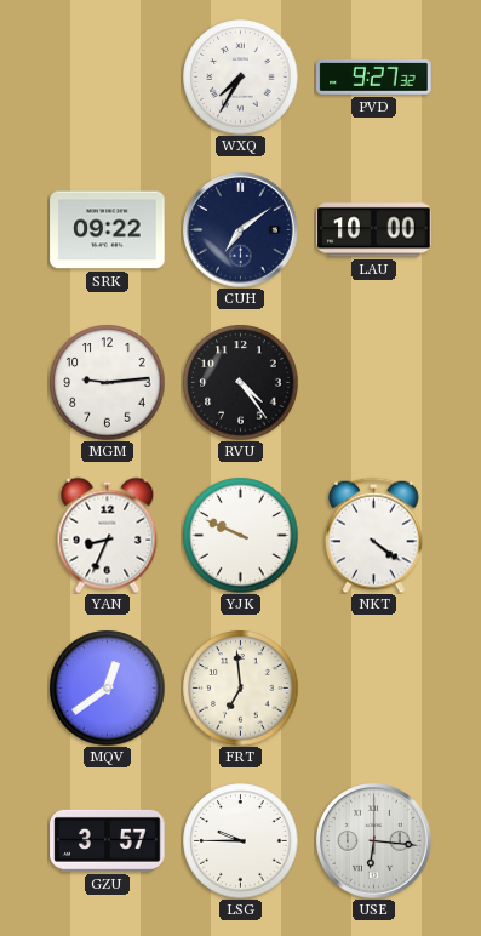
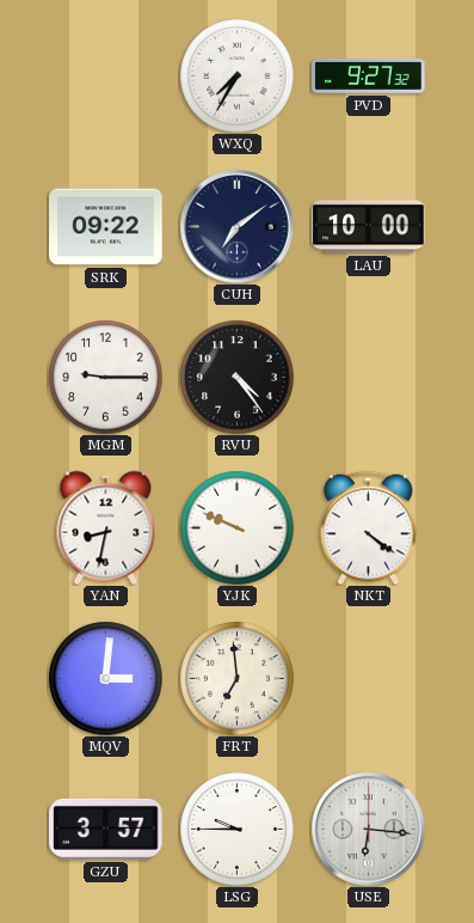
MGM: 9:14 -> 9:15 (105, 377)
YAN: 8:34 -> 8:32 (106, 527)
MQV: 12:39 -> 3:01 (105, 678)
